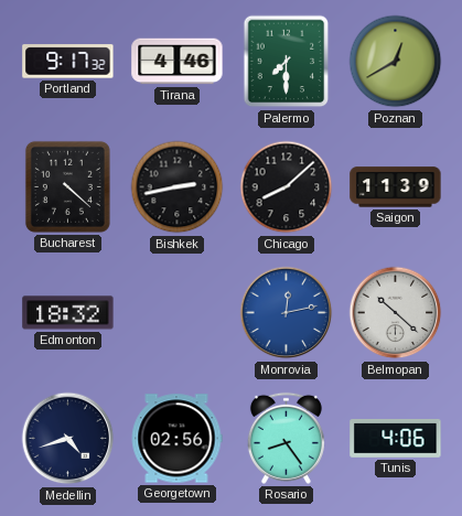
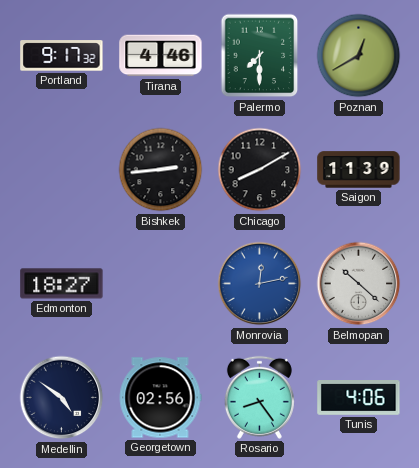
Bucharest: 4:22 -> none (67, 186)
Bishkek: 2:43 -> 2:44 (161, 170)
Chicago: 8:08 -> 8:10 (260, 170)
Edmonton: 18:32 -> 18:27 (62, 284)
Medellin: 4:42 -> 4:51 (62, 398)
